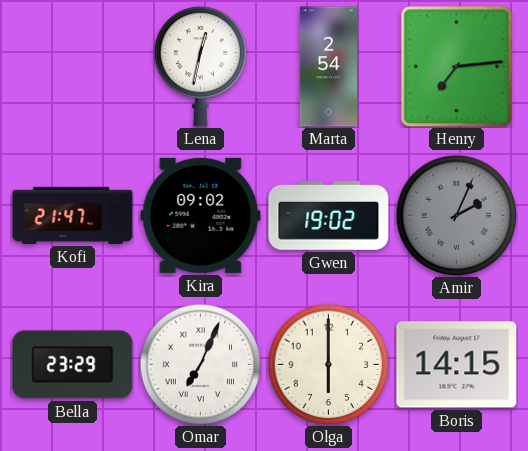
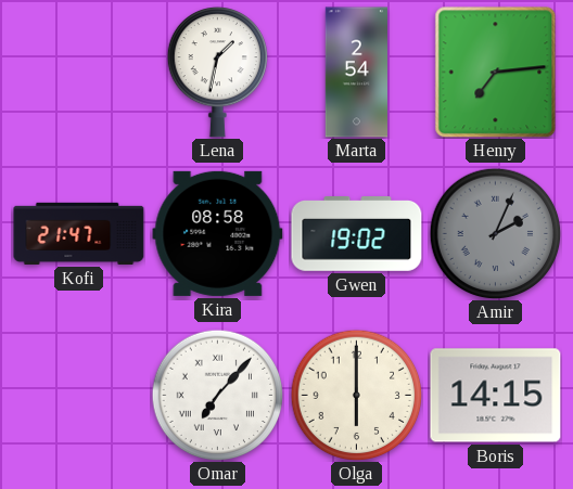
Lena: 12:32 -> 1:32 (217, 73)
Kira: 09:02 -> 08:58 (218, 233)
Bella: 23:29 -> none (73, 365)
Omar: 7:04 -> 7:07 (217, 395)
